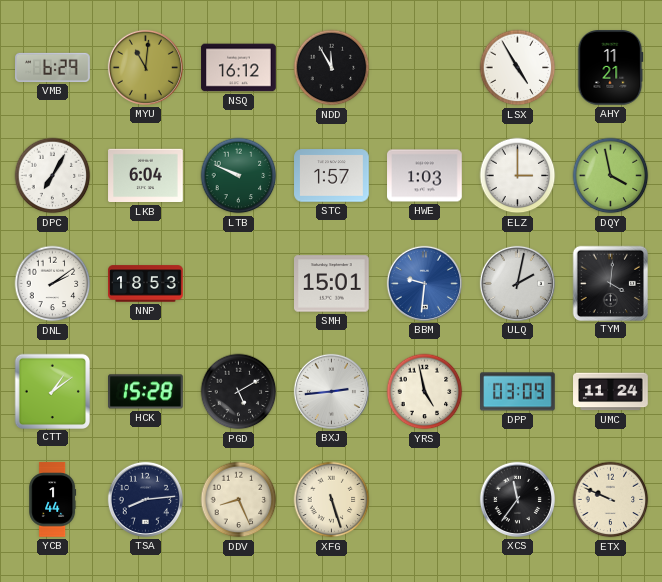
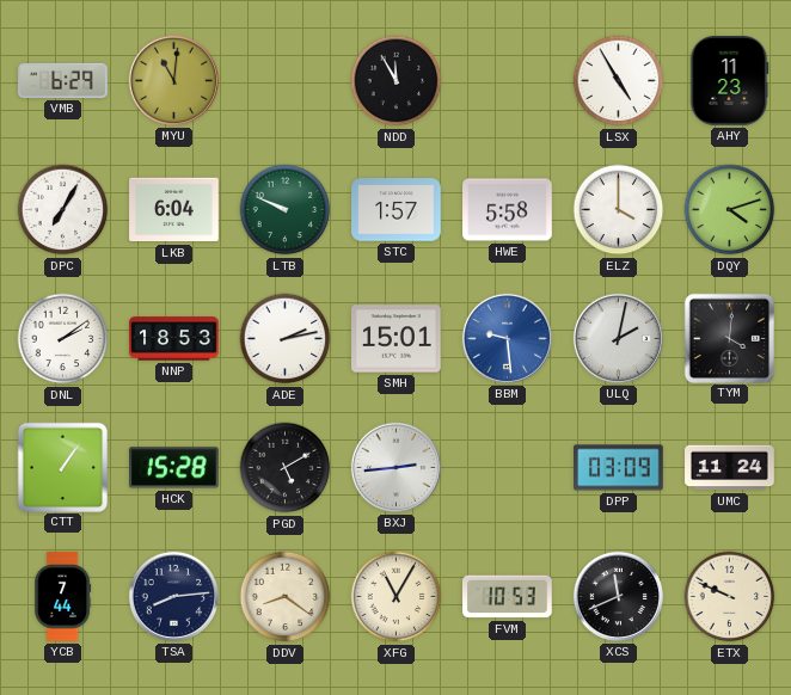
NSQ: 16:12 -> none (239, 68)
AHY: 11:21 -> 11:23 (729, 81)
HWE: 1:03 -> 5:58 (508, 210)
ELZ: 3:00 -> 4:00 (619, 210)
DQY: 3:58 -> 4:12 (730, 210)
ADE: none -> 2:13 (286, 339)
BBM: 9:31 -> 9:29 (507, 338)
CTT: 1:09 -> 1:06 (62, 467)
YRS: 4:58 -> none (425, 392)
YCB: 1:44 -> 7:44 (63, 597)
DDV: 8:26 -> 8:21 (286, 597)
XFG: 5:27 -> 11:05 (397, 597)
FVM: none -> 10:53 (508, 597)
XCS: 11:36 -> 11:41 (618, 596)
